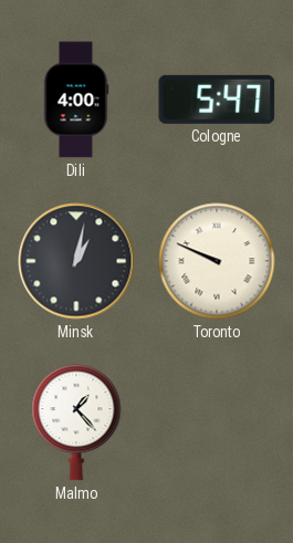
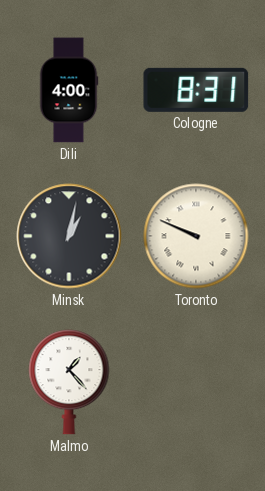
Cologne: 5:47 -> 8:31 (196, 90)
